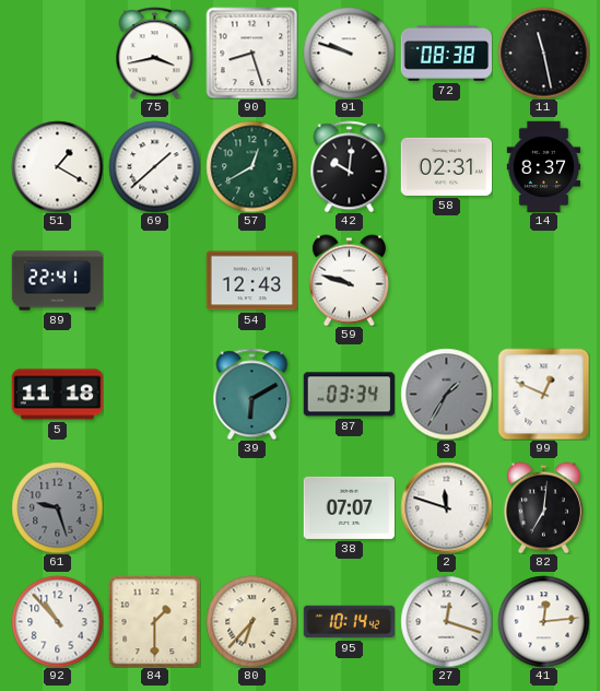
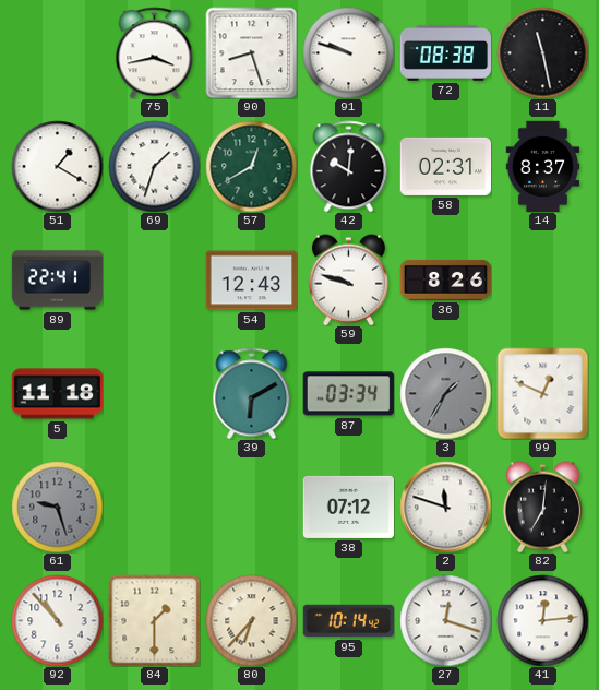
69: 1:38 -> 1:33 (154, 166)
36: none -> 8:26 (445, 279)
38: 07:07 -> 07:12 (348, 507)
